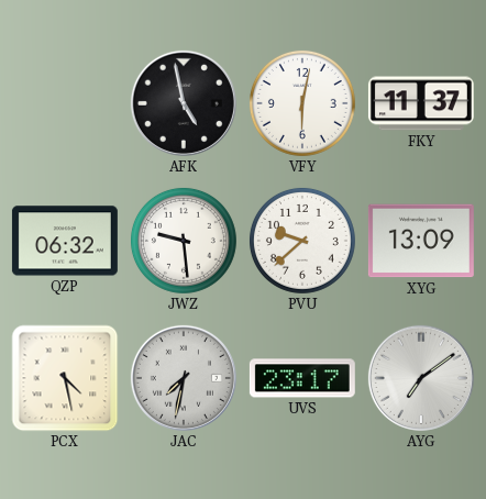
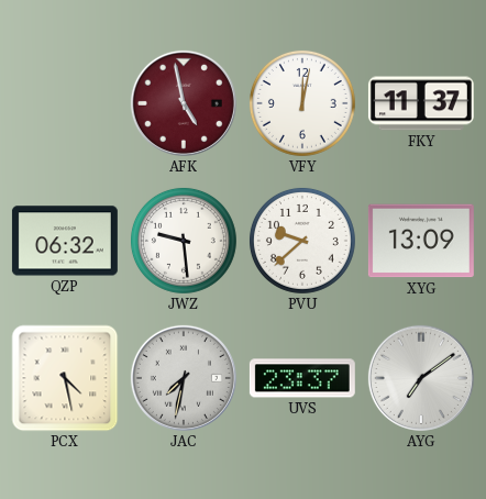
AFK dial: black -> burgundy (184, 103)
VFY: 6:02 -> 12:02 (302, 103)
UVS: 23:17 -> 23:37 (302, 378)
